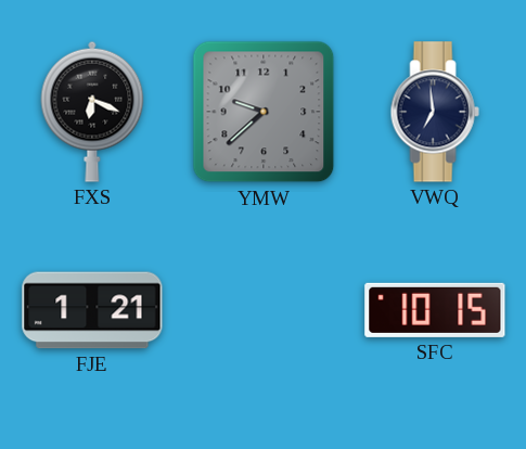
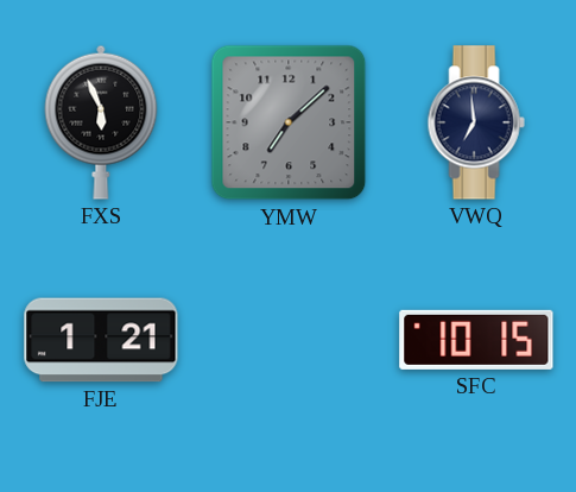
FXS: 6:19 -> 5:56 (101, 122)
YMW: 9:38 -> 7:08 (289, 122)
